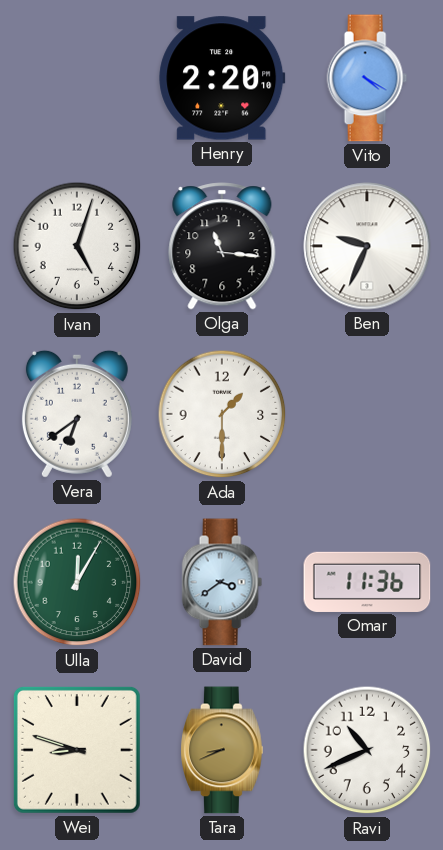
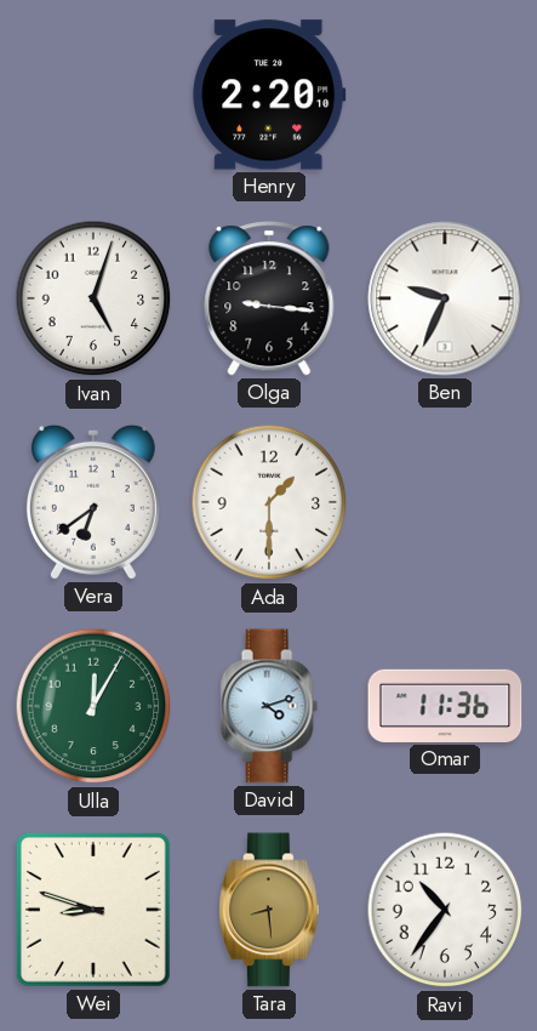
Vito: 4:20 -> none (367, 78)
Olga: 11:16 -> 9:16 (269, 298)
David: 3:39 -> 4:12 (269, 706)
Tara: 8:41 -> 8:29 (270, 910)
Ravi: 10:41 -> 10:36 (445, 910)
